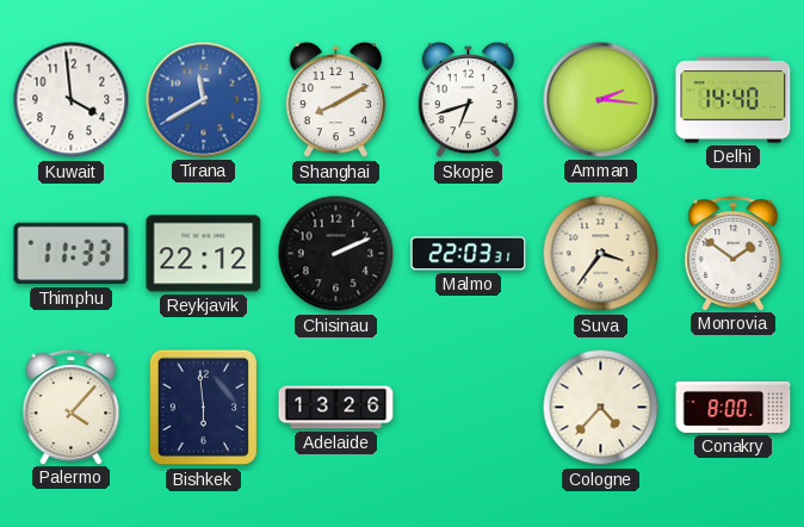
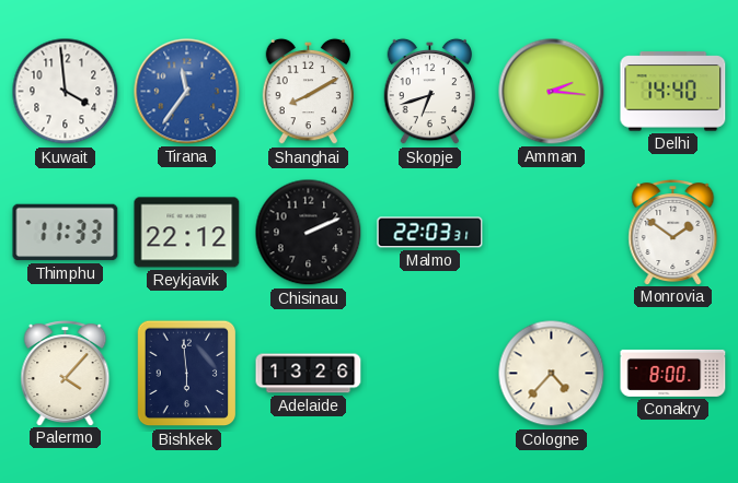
Tirana: 11:40 -> 11:36 (187, 92)
Suva: 3:36 -> none (601, 254)
